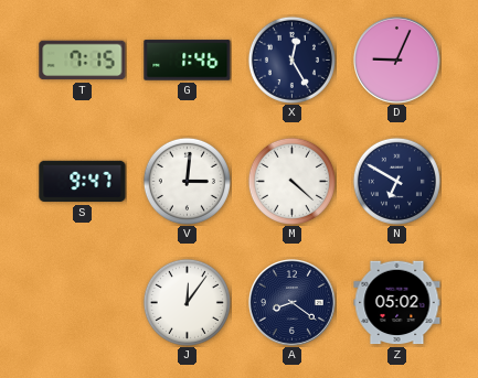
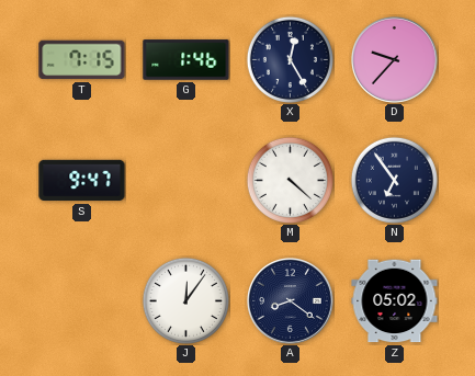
D: 9:04 -> 9:37 (395, 60)
V: 3:01 -> none (187, 181)
N: 6:50 -> 6:54 (394, 180)
